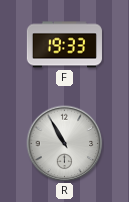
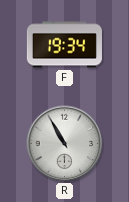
F: 19:33 -> 19:34 (64, 45)
